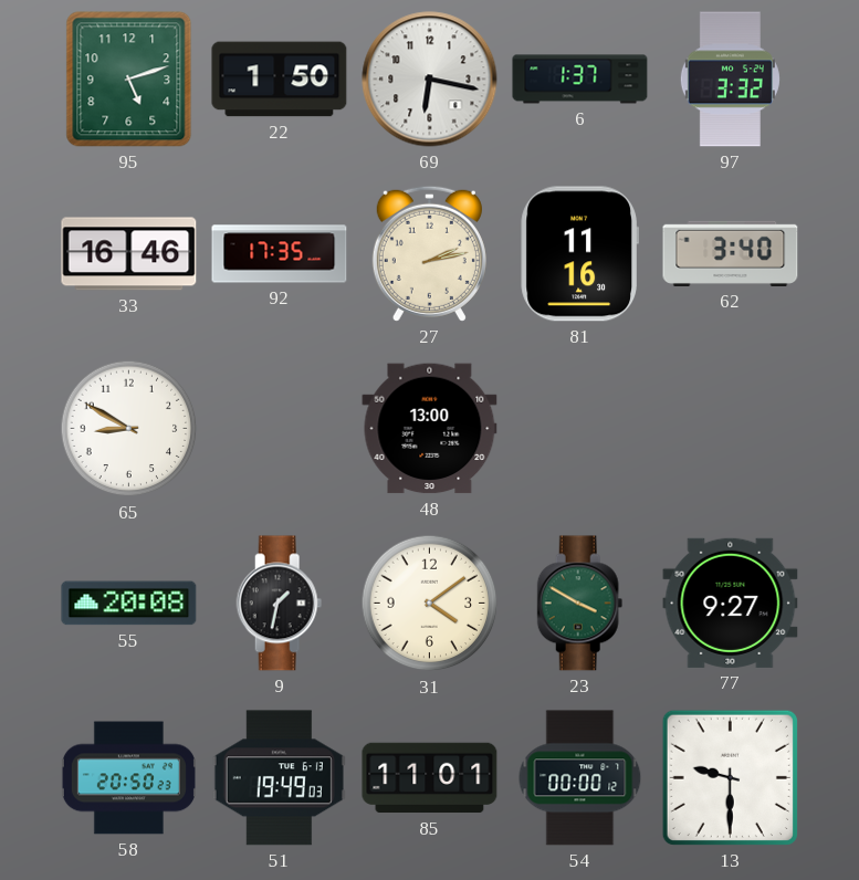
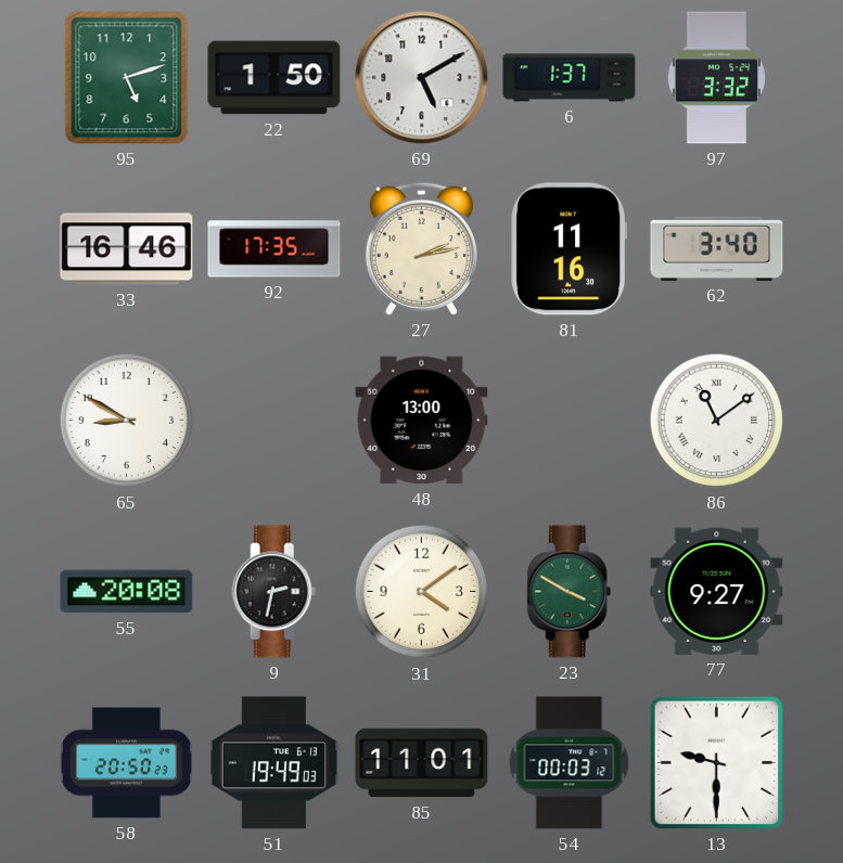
69: 6:17 -> 5:10 (422, 78)
86: none -> 11:09 (717, 421)
9: 1:32 -> 2:32 (274, 592)
54: 00:00 -> 00:03 (570, 763)
